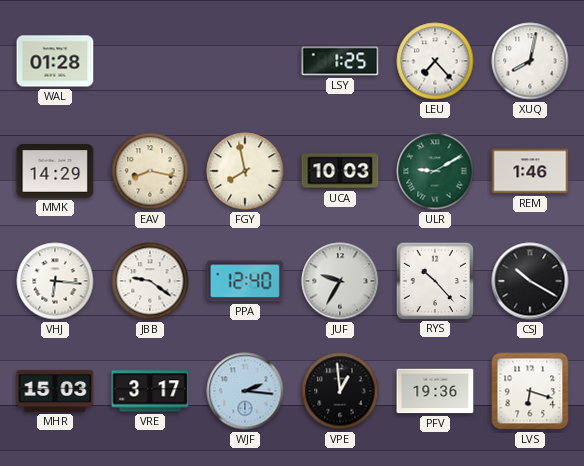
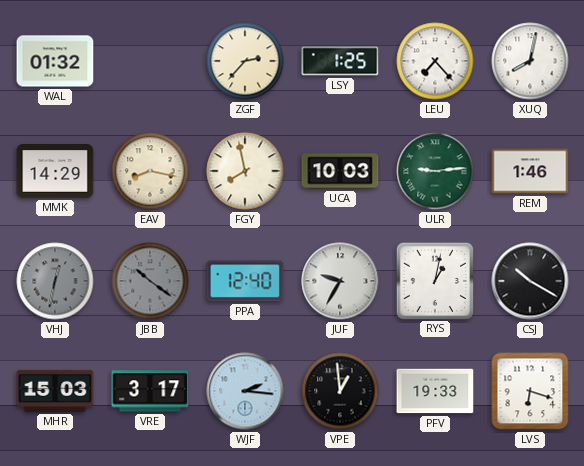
WAL: 01:28 -> 01:32 (55, 61)
ZGF: none -> 2:37 (245, 61)
ULR: 9:10 -> 9:14 (435, 171)
VHJ: 6:16 -> 12:32 (55, 281)
VHJ dial: white -> grey (55, 281)
JBB: 9:21 -> 10:21 (150, 281)
JBB dial: white -> grey (150, 281)
RYS: 10:23 -> 1:02 (434, 280)
PFV: 19:36 -> 19:33 (435, 391)
